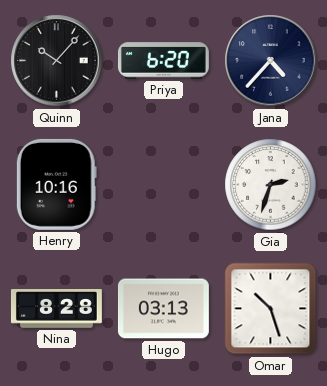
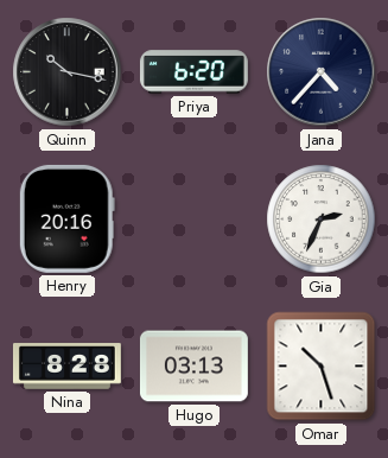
Quinn: 10:07 -> 10:17 (68, 72)
Henry: 10:16 -> 20:16 (66, 218)
Gia: 2:33 -> 2:34 (322, 220)
